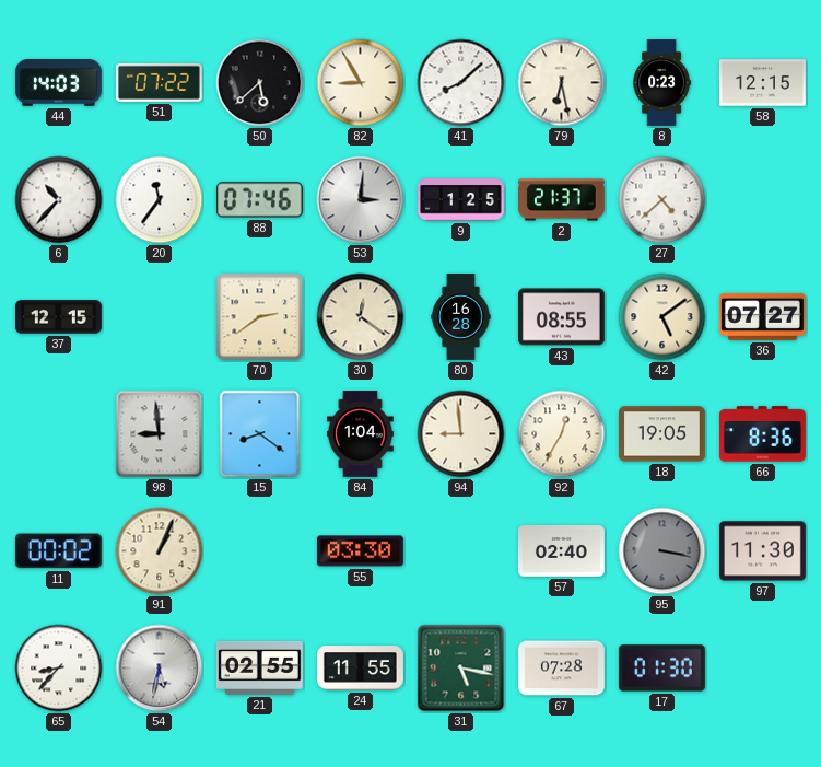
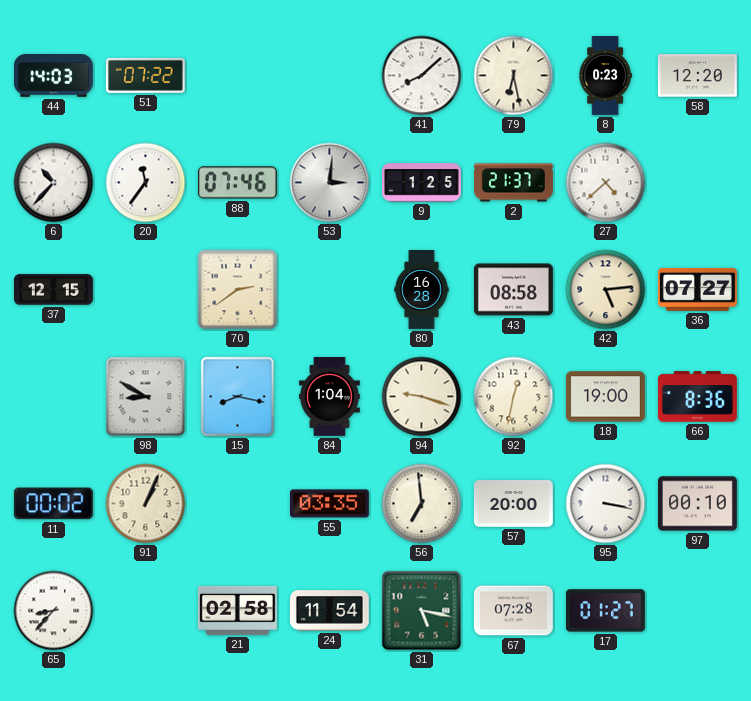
50: 5:38 -> none (260, 83)
82: 8:55 -> none (361, 83)
58: 12:15 -> 12:20 (697, 76)
30: 12:21 -> none (361, 317)
43: 08:55 -> 08:58 (513, 290)
42: 5:09 -> 5:14 (606, 290)
98: 8:59 -> 8:50 (146, 397)
15: 8:21 -> 8:17 (238, 397)
94: 8:59 -> 9:18 (422, 397)
92: 12:35 -> 12:32 (514, 397)
18: 19:05 -> 19:00 (605, 397)
55: 03:30 -> 03:35 (329, 504)
56: none -> 6:59 (422, 504)
57: 02:40 -> 20:00 (513, 504)
95 dial: grey -> white (606, 504)
97: 11:30 -> 00:10 (697, 504)
54: 5:32 -> none (160, 669)
21: 02:55 -> 02:58 (237, 610)
24: 11:55 -> 11:54 (330, 611)
17: 01:30 -> 01:27 (605, 611)
